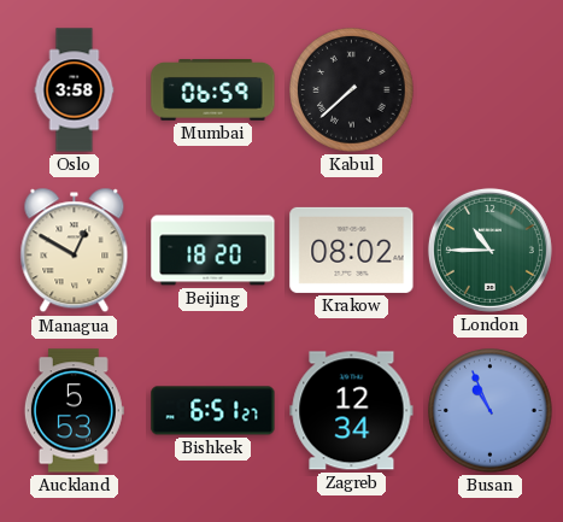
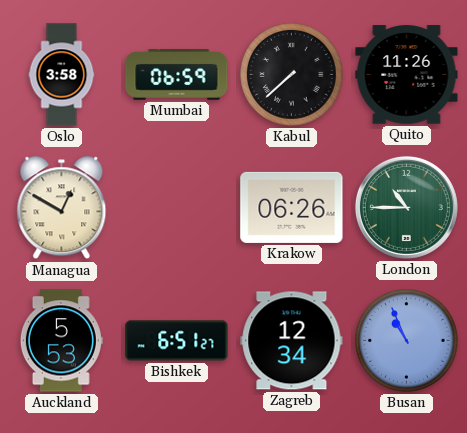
Quito: none -> 11:26 (407, 75)
Beijing: 18:20 -> none (213, 251)
Krakow: 08:02 -> 06:26 (292, 207)
